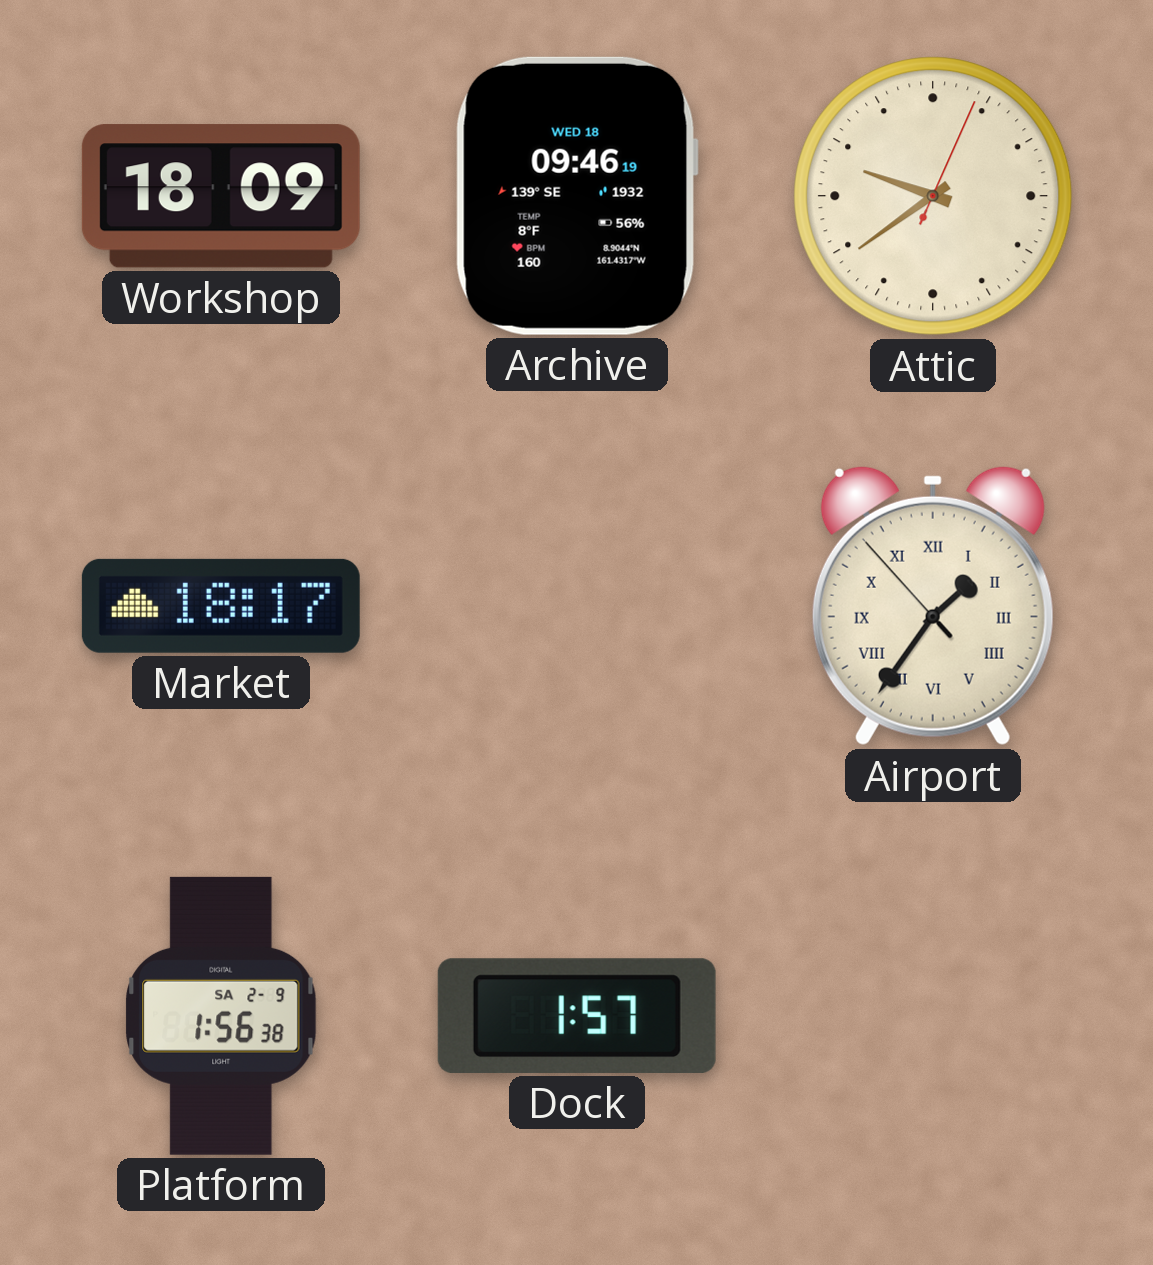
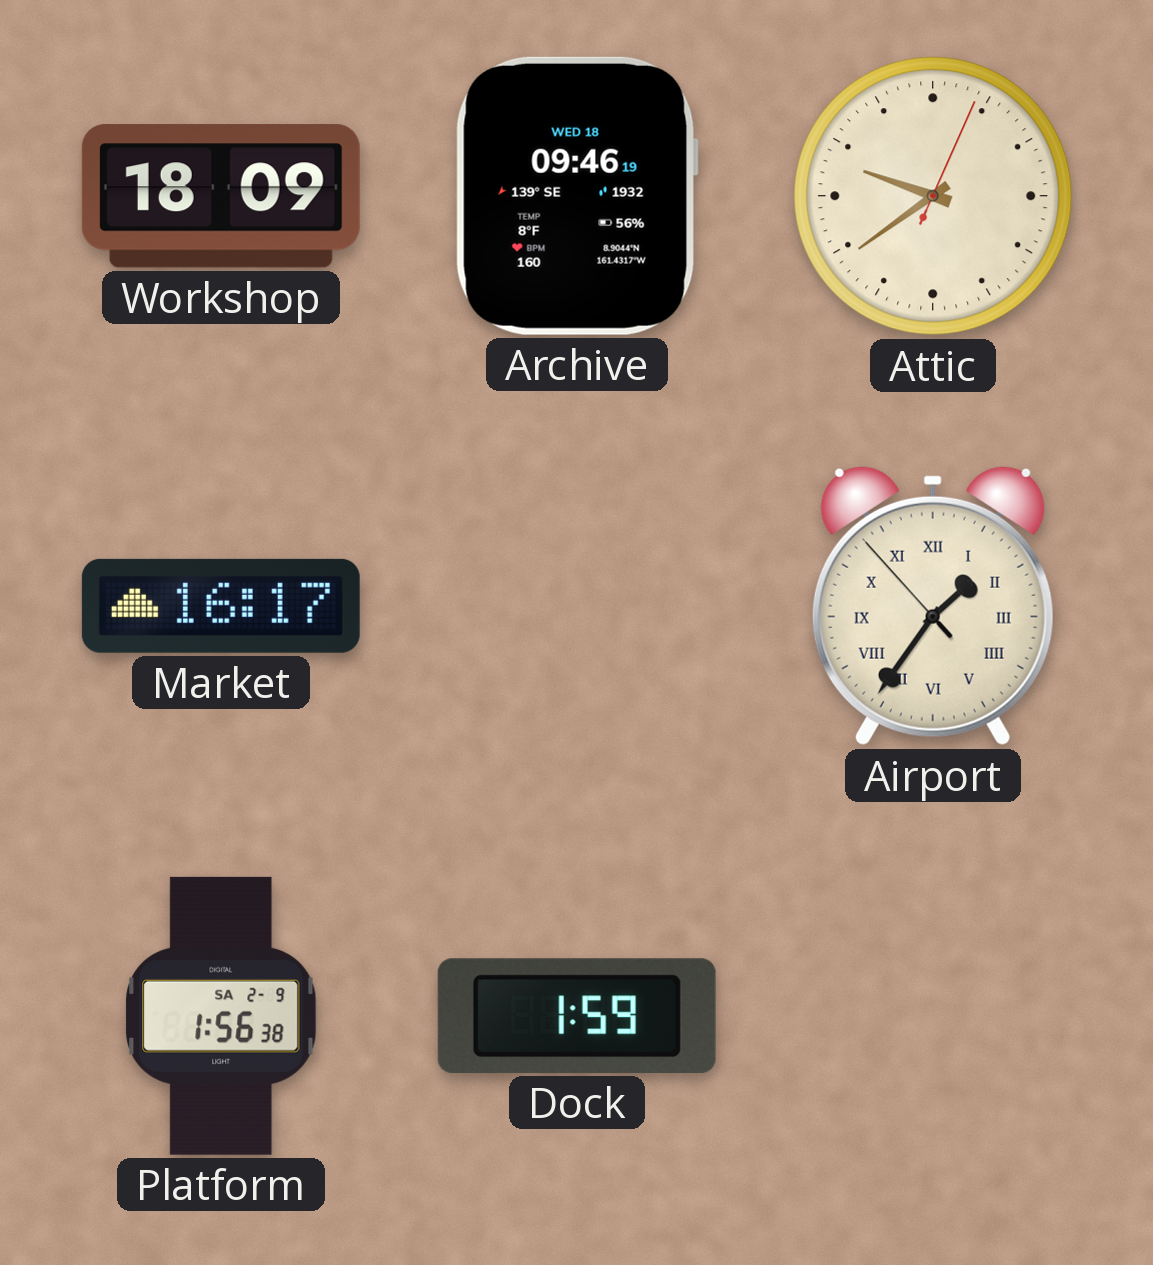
Market: 18:17 -> 16:17 (221, 606)
Dock: 1:57 -> 1:59 (577, 1016)
